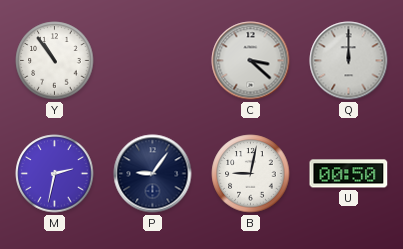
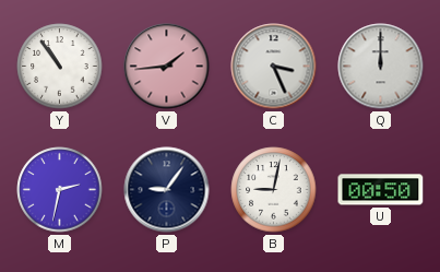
V: none -> 1:44 (167, 67)
C: 3:22 -> 3:26 (274, 67)
